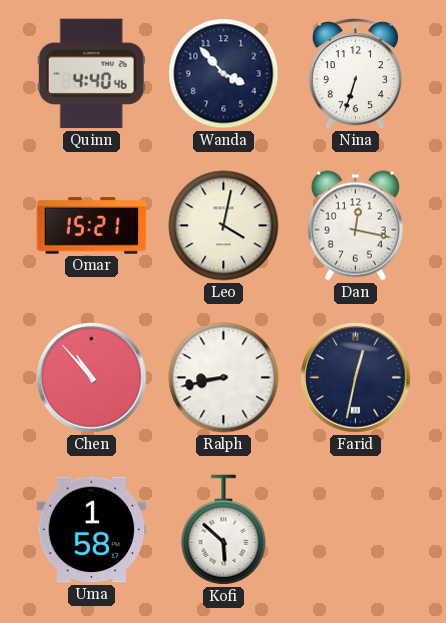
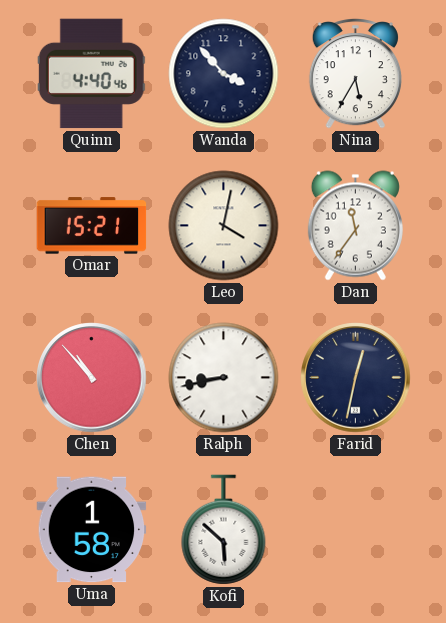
Nina: 6:33 -> 5:35 (355, 74)
Dan: 12:17 -> 11:36 (355, 226)
